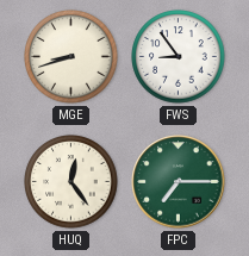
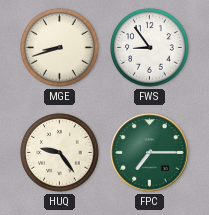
HUQ: 12:24 -> 9:24 (60, 153)
